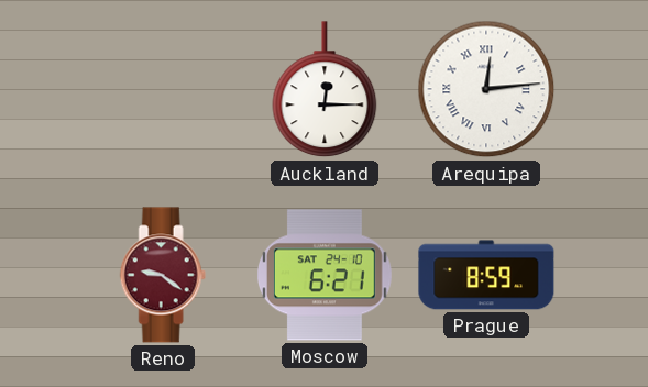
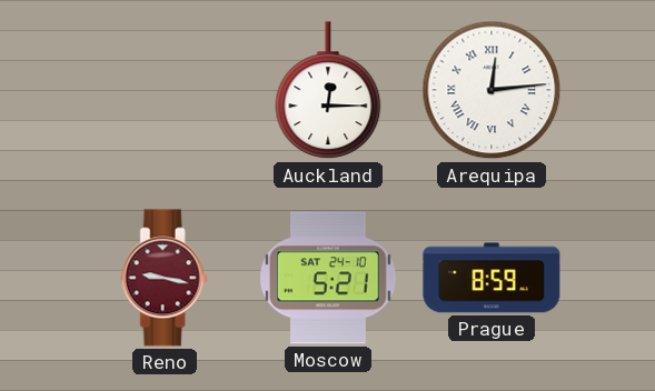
Reno: 9:21 -> 9:17 (165, 278)
Moscow: 6:21 -> 5:21 (329, 278)
